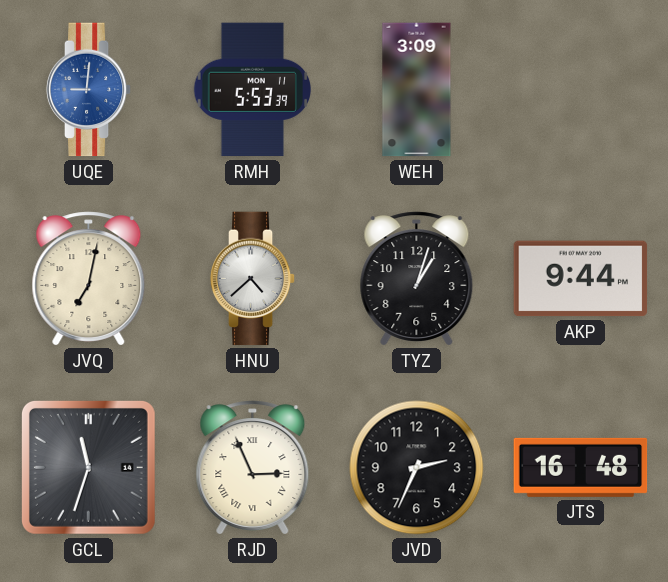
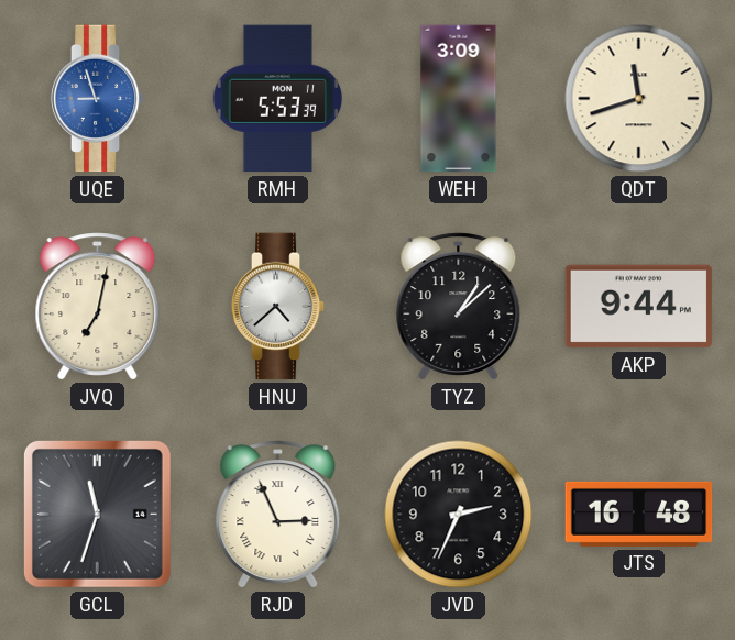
UQE: 9:01 -> 8:57 (98, 99)
QDT: none -> 11:42 (639, 99)
TYZ: 1:03 -> 1:08 (459, 307)
